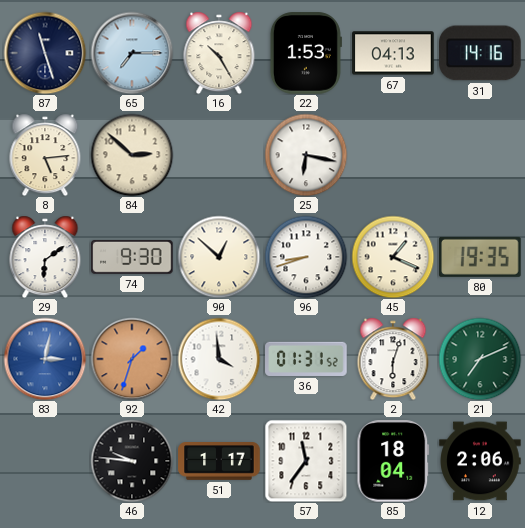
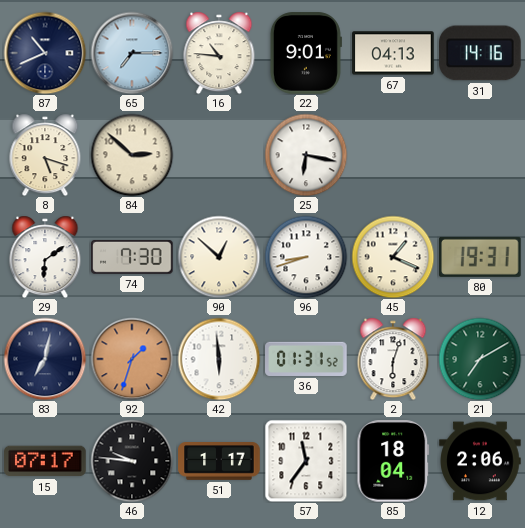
87: 11:27 -> 10:41 (45, 53)
16: 10:25 -> 10:46 (219, 53)
22: 1:53 -> 9:01 (305, 53)
8: 5:14 -> 5:18 (45, 155)
74: 9:30 -> 7:30 (132, 257)
80: 19:35 -> 19:31 (481, 257)
83: 3:02 -> 7:02 (45, 359)
83 dial: blue -> navy (45, 359)
42: 3:59 -> 5:59 (219, 359)
21: 7:11 -> 7:10 (480, 359)
15: none -> 07:17 (45, 461)
